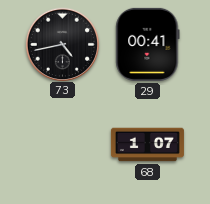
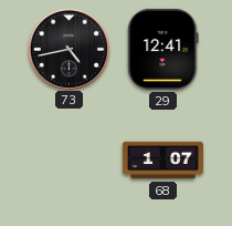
29: 00:41 -> 12:41 (164, 49)
